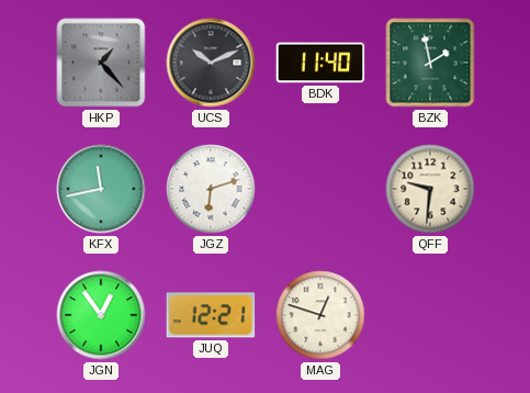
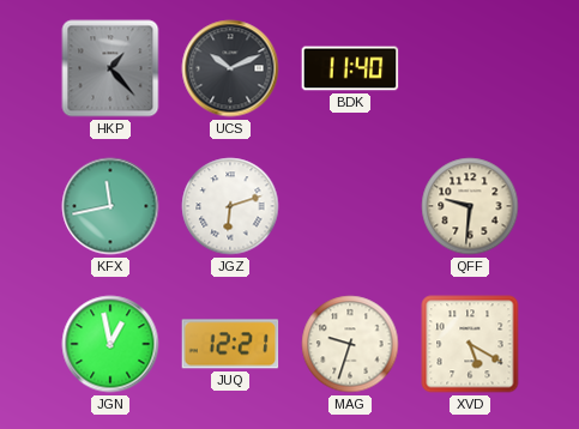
BZK: 1:58 -> none (430, 63)
JGN: 12:54 -> 12:58 (110, 344)
MAG: 12:48 -> 9:33 (350, 344)
XVD: none -> 5:20 (470, 344)
